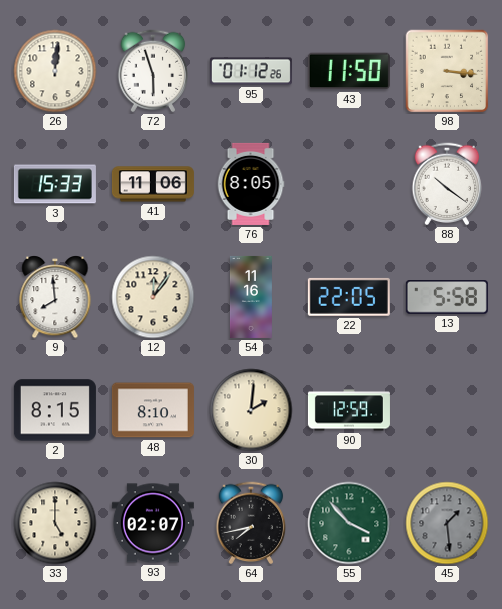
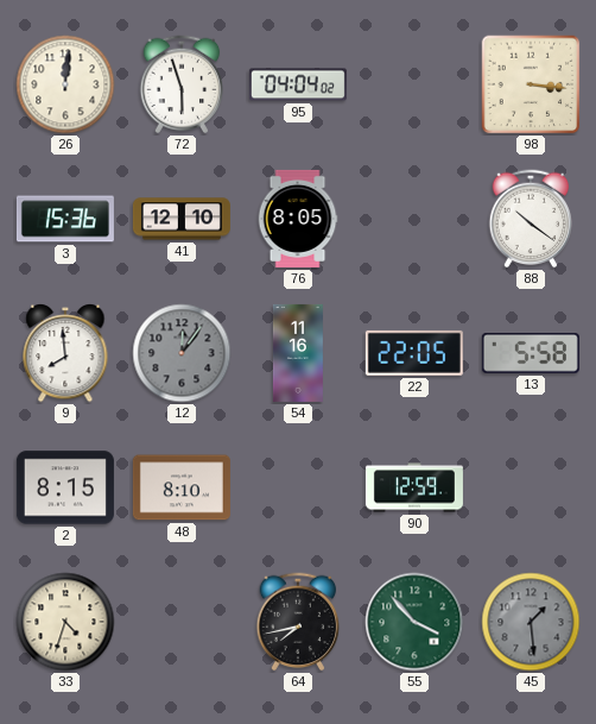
95: 01:12 -> 04:04 (298, 84)
43: 11:50 -> none (349, 71)
3: 15:33 -> 15:36 (65, 219)
41: 11:06 -> 12:10 (182, 219)
12 dial: cream -> grey (182, 353)
30: 2:01 -> none (251, 410)
33: 5:00 -> 4:33 (65, 622)
93: 02:07 -> none (153, 523)
